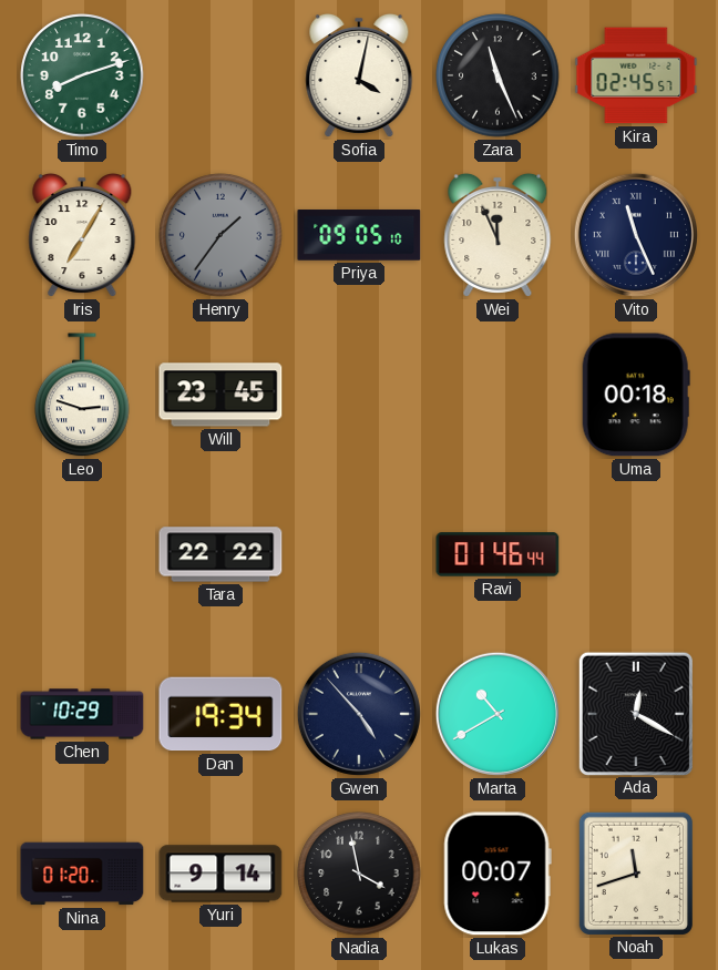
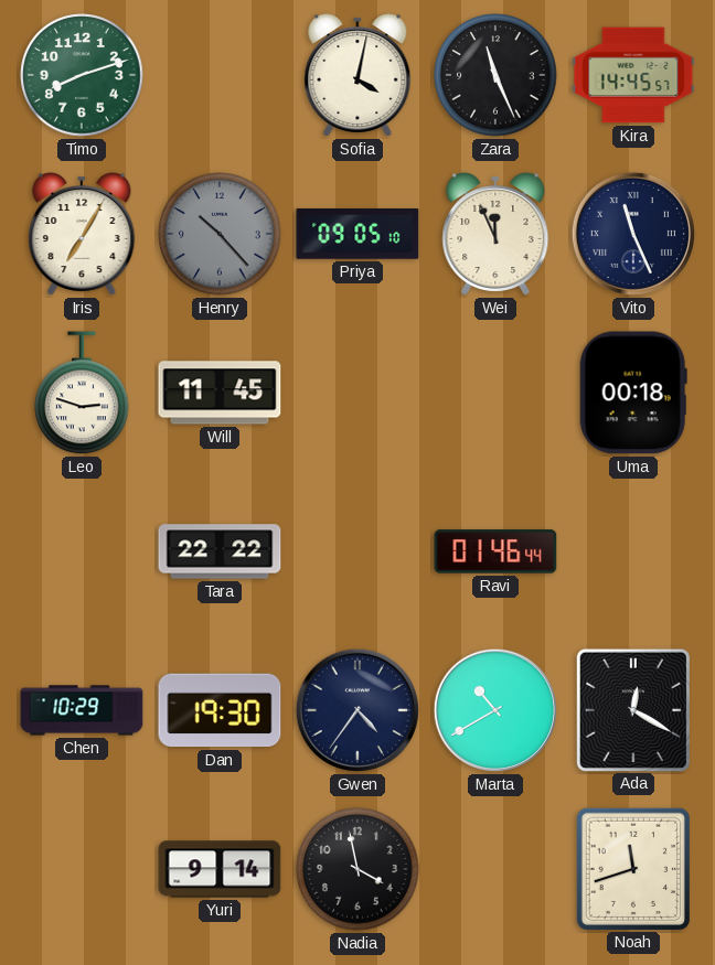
Kira: 02:45 -> 14:45 (633, 75)
Henry: 1:36 -> 10:23 (220, 234)
Will: 23:45 -> 11:45 (220, 393)
Dan: 19:34 -> 19:30 (220, 710)
Gwen: 4:53 -> 4:36 (357, 710)
Nina: 01:20 -> none (82, 874)
Lukas: 00:07 -> none (498, 874)
